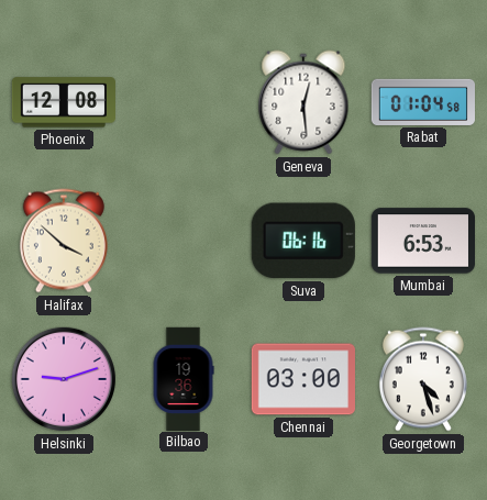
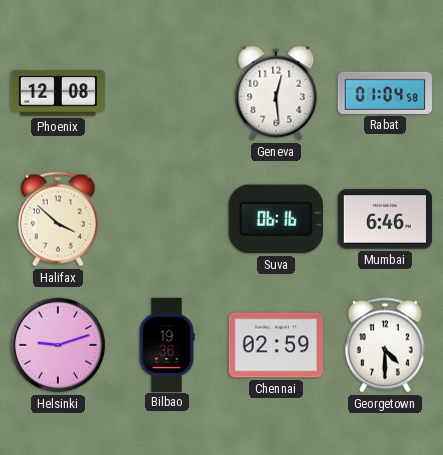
Mumbai: 6:53 -> 6:46 (384, 219)
Chennai: 03:00 -> 02:59 (275, 345)
Georgetown: 4:27 -> 4:30 (385, 345)
